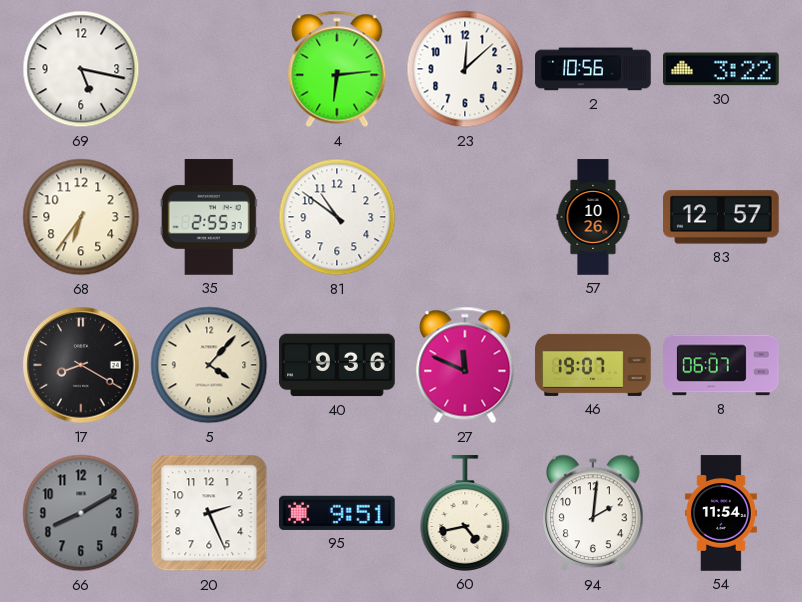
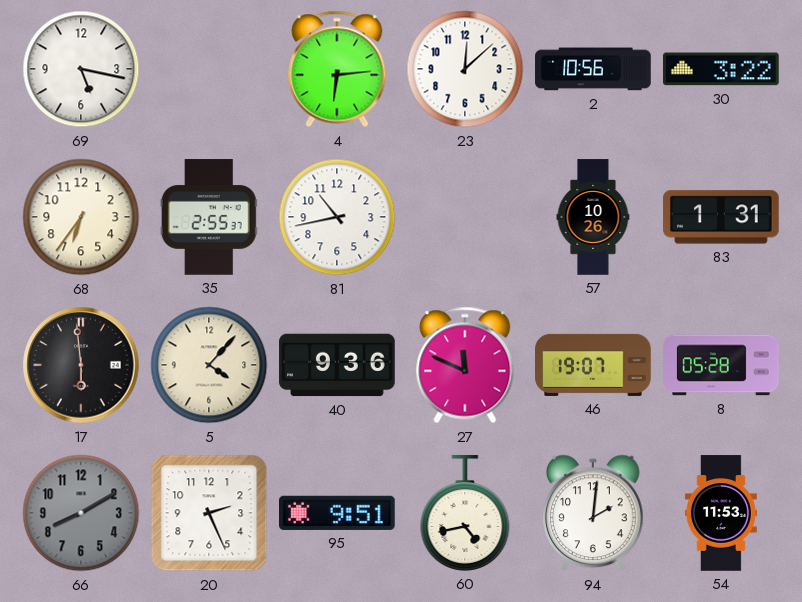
81: 10:51 -> 10:43 (337, 217)
83: 12:57 -> 1:31 (721, 217)
17: 8:20 -> 5:59 (81, 365)
8: 06:07 -> 05:28 (721, 365)
54: 11:54 -> 11:53 (721, 513)
